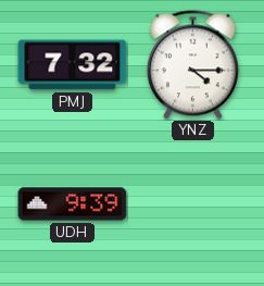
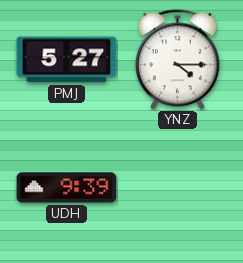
PMJ: 7:32 -> 5:27 (67, 60)
